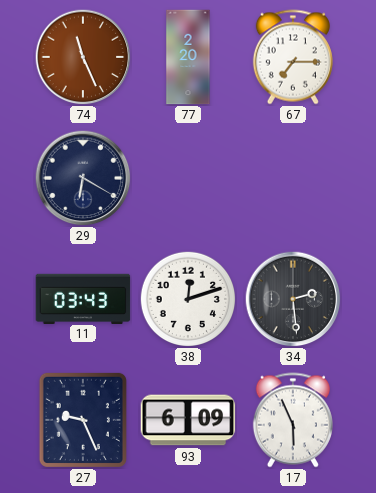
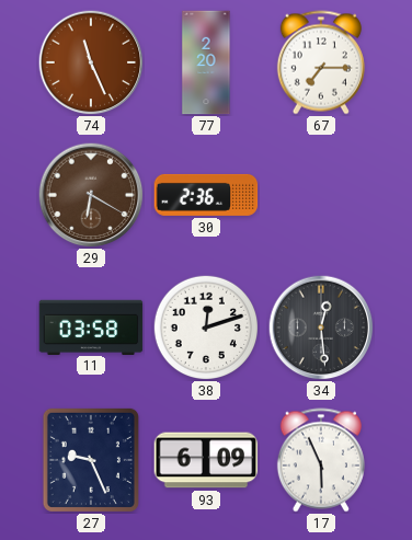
29 dial: navy -> brown (91, 195)
30: none -> 2:36 (206, 195)
11: 03:43 -> 03:58 (91, 326)
34: 2:29 -> 12:29 (321, 328)
